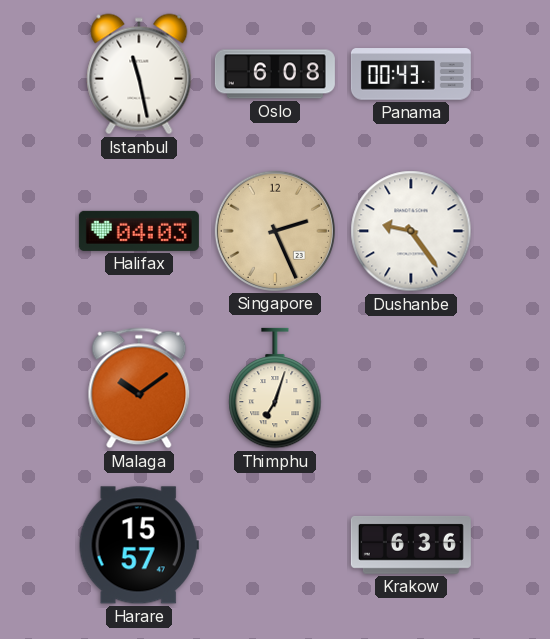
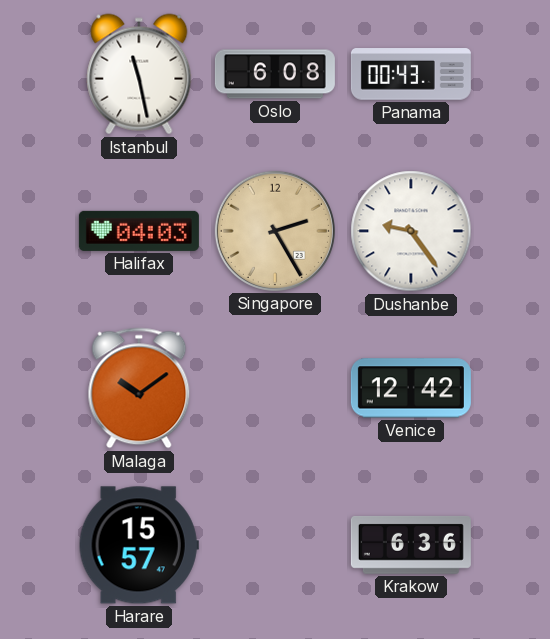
Singapore: 2:26 -> 2:25 (275, 231)
Thimphu: 7:03 -> none (275, 388)
Venice: none -> 12:42 (411, 388)
